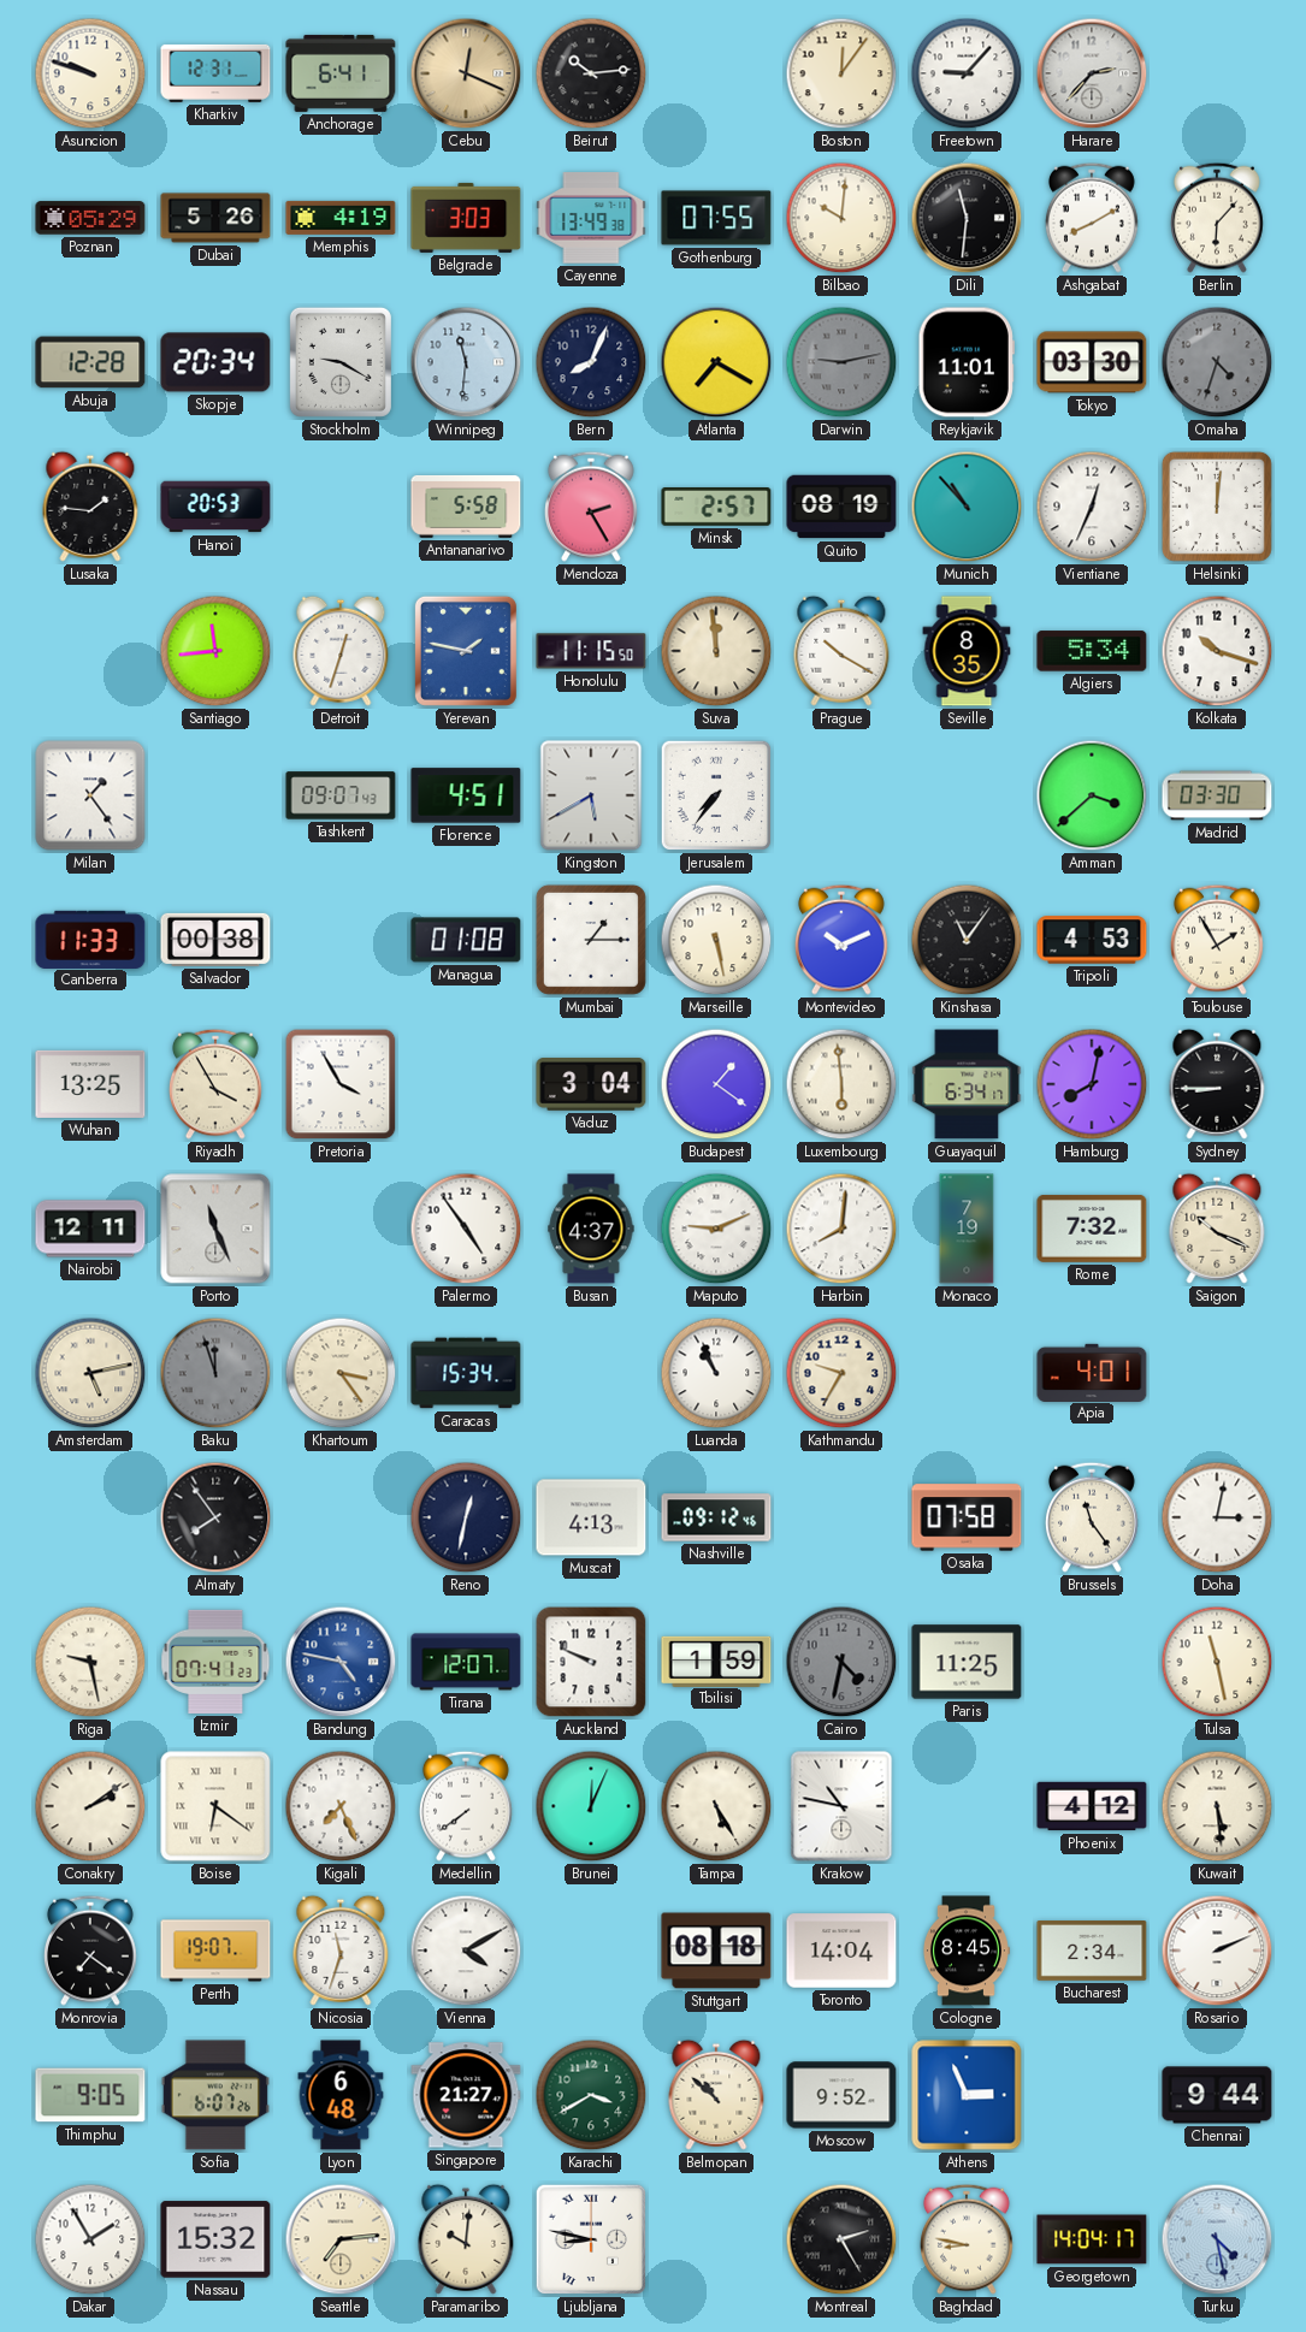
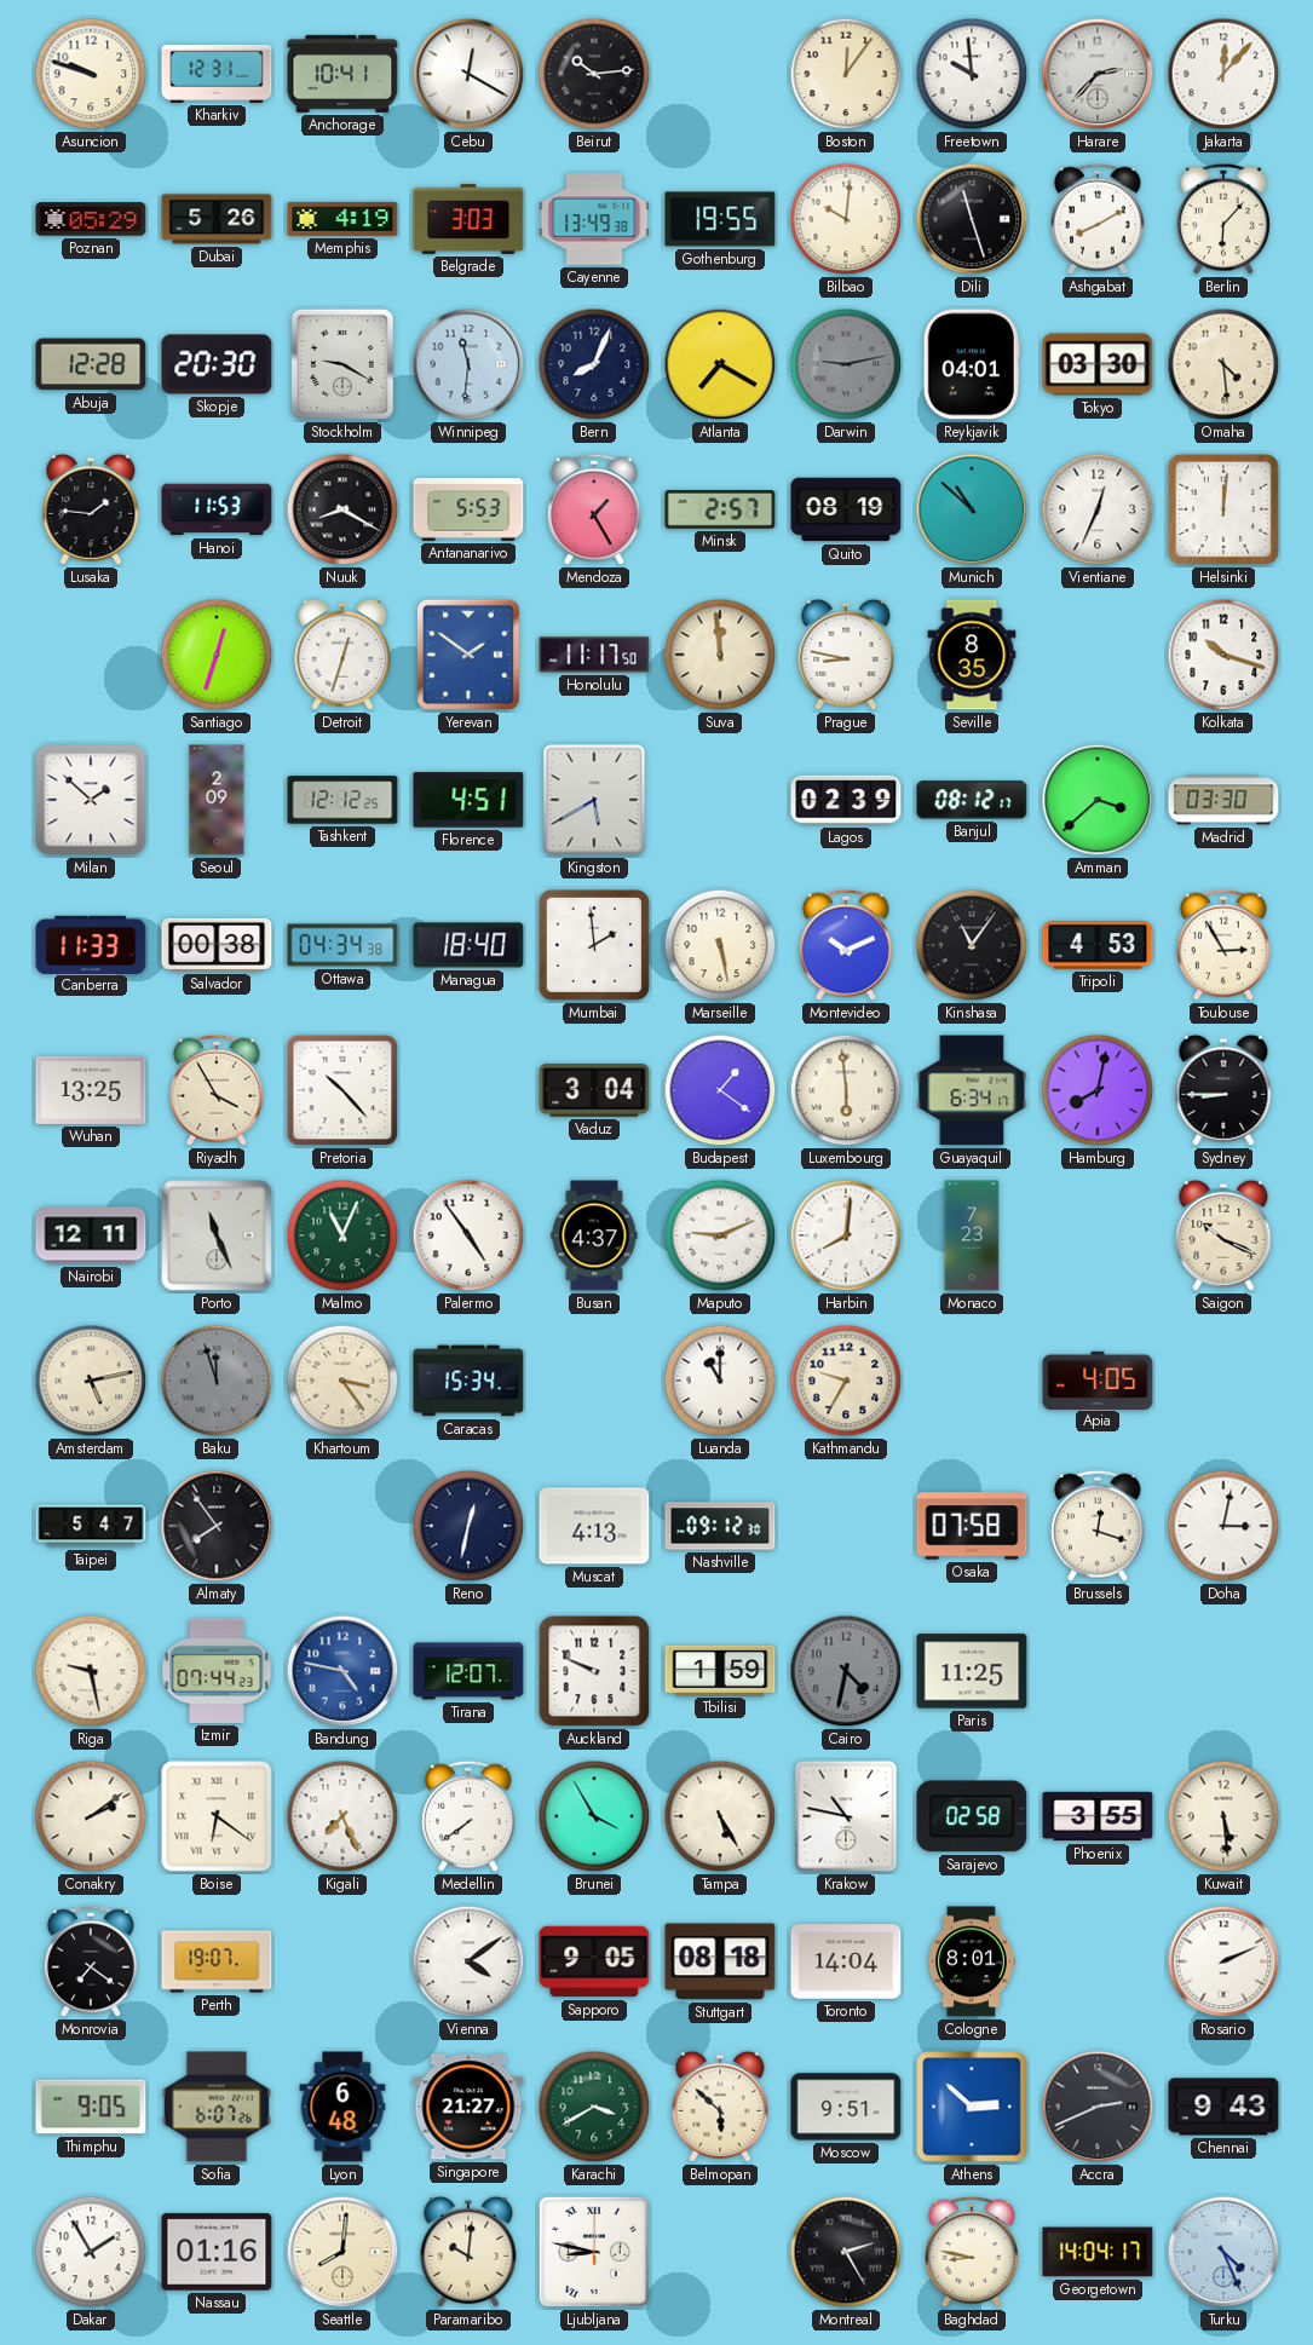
Anchorage: 6:41 -> 10:41 (342, 74)
Cebu: 12:19 -> 12:20 (468, 74)
Cebu dial: champagne -> white (468, 74)
Freetown: 9:07 -> 9:59 (972, 74)
Jakarta: none -> 12:07 (1223, 74)
Gothenburg: 07:55 -> 19:55 (720, 219)
Dili: 11:31 -> 11:27 (972, 219)
Skopje: 20:34 -> 20:30 (217, 364)
Reykjavik: 11:01 -> 04:01 (972, 364)
Omaha: 4:33 -> 4:29 (1223, 364)
Omaha dial: grey -> cream (1223, 364)
Hanoi: 20:53 -> 11:53 (217, 509)
Nuuk: none -> 8:20 (342, 509)
Antananarivo: 5:58 -> 5:53 (468, 509)
Mendoza: 2:25 -> 1:25 (595, 509)
Munich: 10:53 -> 10:52 (972, 509)
Santiago: 11:44 -> 12:33 (217, 655)
Yerevan: 1:47 -> 1:51 (468, 655)
Honolulu: 11:15 -> 11:17 (594, 655)
Prague: 10:20 -> 8:47 (846, 655)
Algiers: 5:34 -> none (1092, 651)
Milan: 1:24 -> 1:52 (91, 800)
Seoul: none -> 2:09 (217, 800)
Tashkent: 09:07 -> 12:12 (342, 800)
Jerusalem: 7:36 -> none (716, 795)
Lagos: none -> 02:39 (846, 800)
Banjul: none -> 08:12 (972, 800)
Ottawa: none -> 04:34 (342, 945)
Managua: 01:08 -> 18:40 (468, 945)
Mumbai: 1:15 -> 1:59 (594, 945)
Toulouse: 1:55 -> 2:55 (1225, 945)
Pretoria: 3:55 -> 10:23 (342, 1090)
Malmo: none -> 11:04 (342, 1235)
Monaco: 7:19 -> 7:23 (972, 1235)
Rome: 7:32 -> none (1092, 1229)
Luanda: 10:56 -> 11:00 (720, 1381)
Apia: 4:01 -> 4:05 (1098, 1379)
Taipei: none -> 5:47 (91, 1526)
Nashville: 09:12:46 -> 09:12:30 (720, 1526)
Brussels: 11:24 -> 12:18 (1099, 1526)
Izmir: 07:41 -> 07:44 (217, 1671)
Tulsa: 11:28 -> none (1217, 1662)
Brunei: 12:04 -> 3:55 (594, 1816)
Sarajevo: none -> 02:58 (972, 1816)
Phoenix: 4:12 -> 3:55 (1098, 1816)
Nicosia: 11:33 -> none (341, 1951)
Vienna: 4:10 -> 4:09 (468, 1961)
Sapporo: none -> 9:05 (594, 1961)
Cologne: 8:45 -> 8:01 (972, 1961)
Bucharest: 2:34 -> none (1092, 1952)
Belmopan: 10:52 -> 5:52 (720, 2107)
Moscow: 9:52 -> 9:51 (846, 2107)
Athens: 2:56 -> 2:52 (972, 2107)
Accra: none -> 2:41 (1098, 2107)
Chennai: 9:44 -> 9:43 (1223, 2107)
Nassau: 15:32 -> 01:16 (217, 2252)
Seattle: 7:14 -> 8:01 (342, 2252)
Turku: 4:28 -> 4:26 (1223, 2252)
